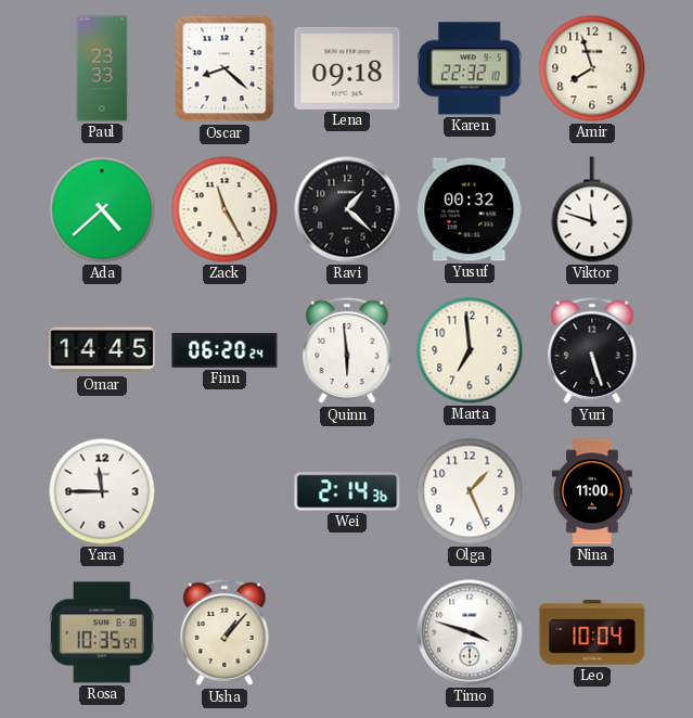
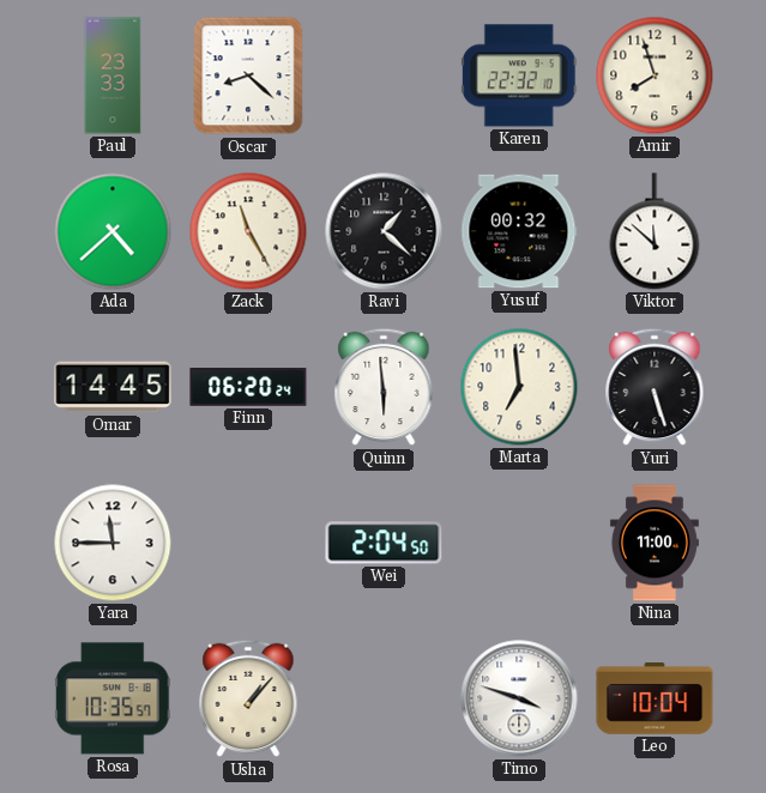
Lena: 09:18 -> none (347, 68)
Viktor: 11:48 -> 11:52 (655, 231)
Wei: 2:14 -> 2:04 (384, 543)
Olga: 1:26 -> none (470, 491)
